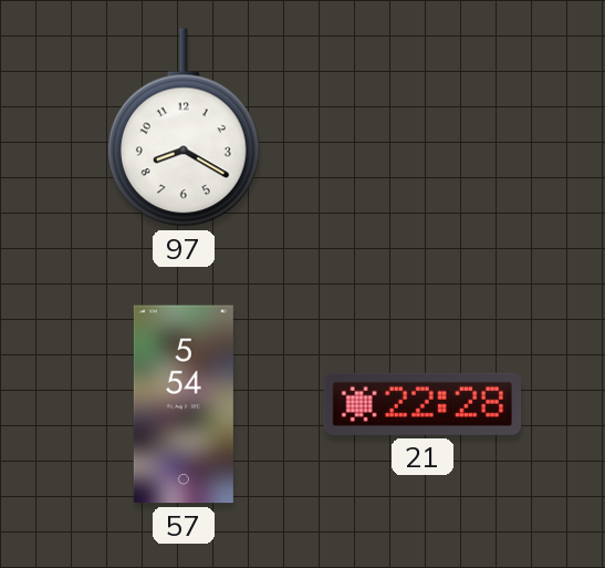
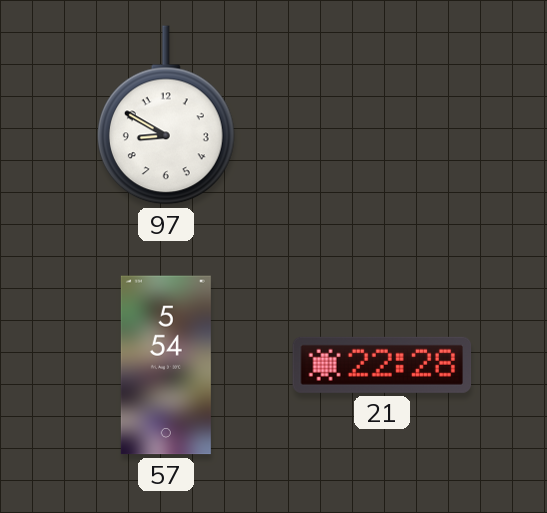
97: 8:20 -> 8:50 (166, 115)
